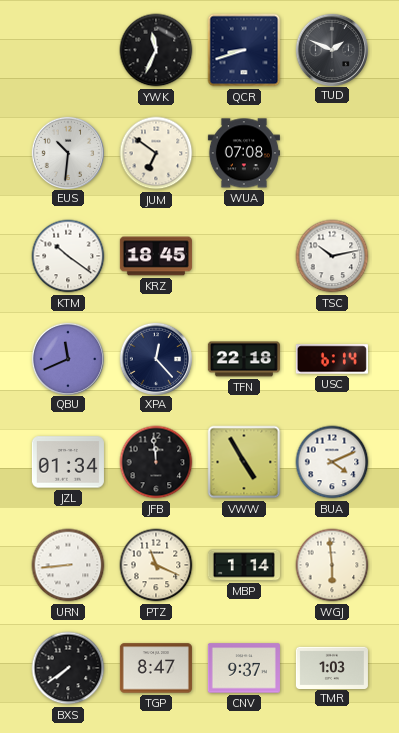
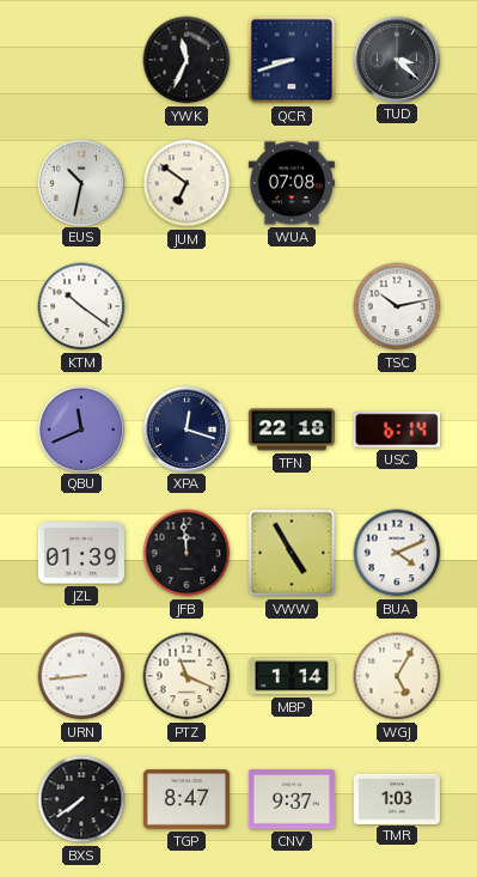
TUD: 1:49 -> 3:22 (396, 59)
EUS: 10:31 -> 10:32 (80, 182)
KRZ: 18:45 -> none (156, 256)
XPA: 12:23 -> 12:18 (185, 428)
JZL: 01:34 -> 01:39 (81, 553)
WGJ: 5:59 -> 5:05 (397, 676)
